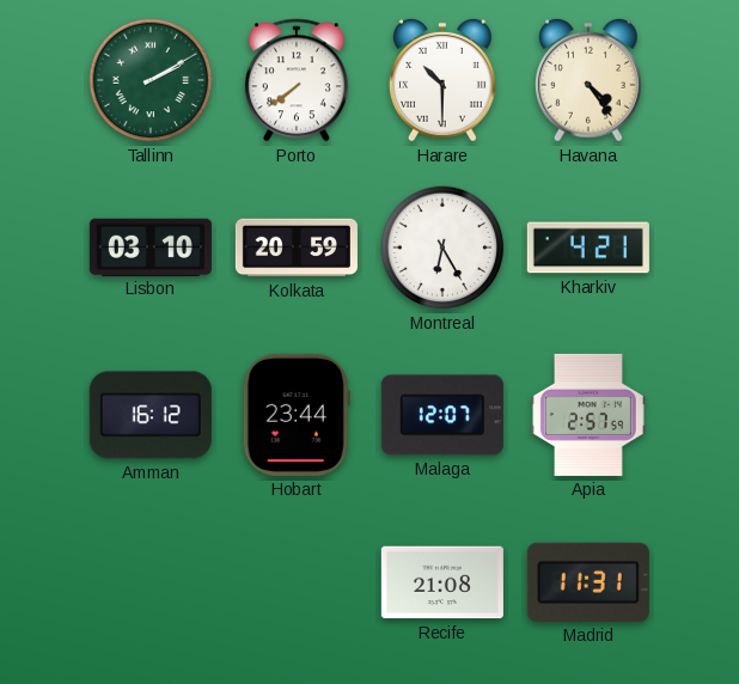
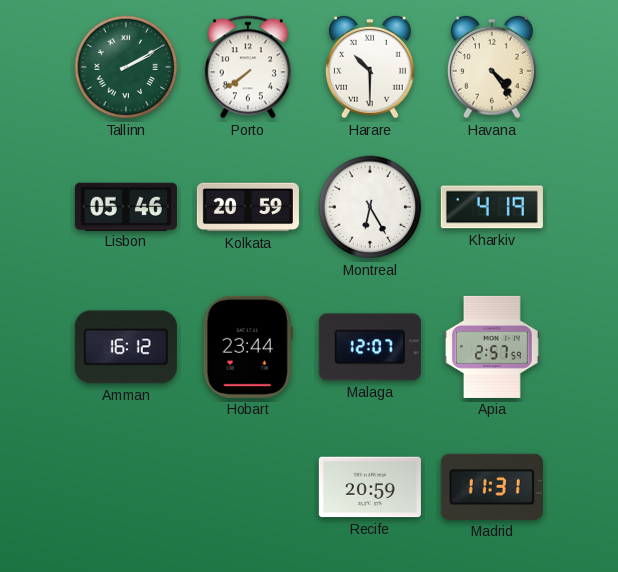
Lisbon: 03:10 -> 05:46 (126, 206)
Kharkiv: 4:21 -> 4:19 (492, 207)
Recife: 21:08 -> 20:59 (370, 487)
